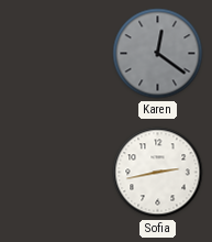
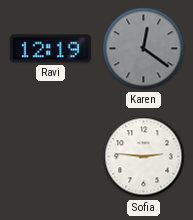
Ravi: none -> 12:19 (50, 49)
Sofia: 2:43 -> 2:46 (144, 157)
